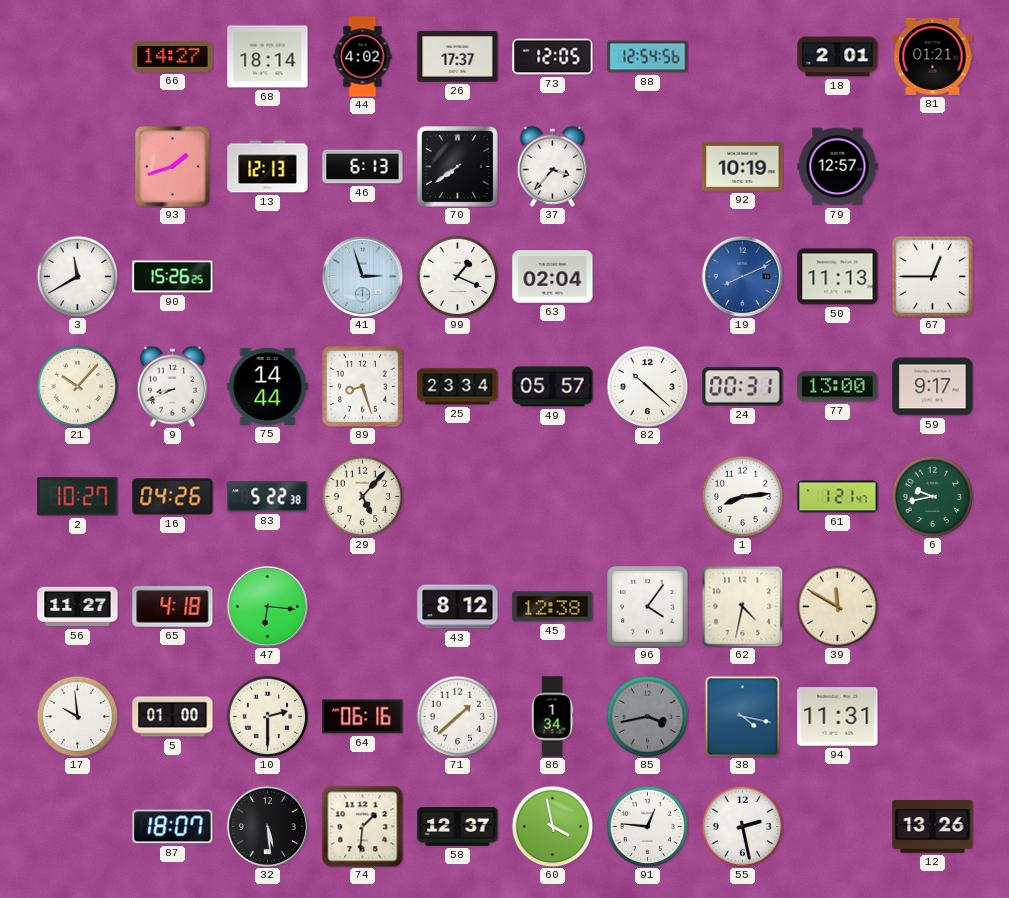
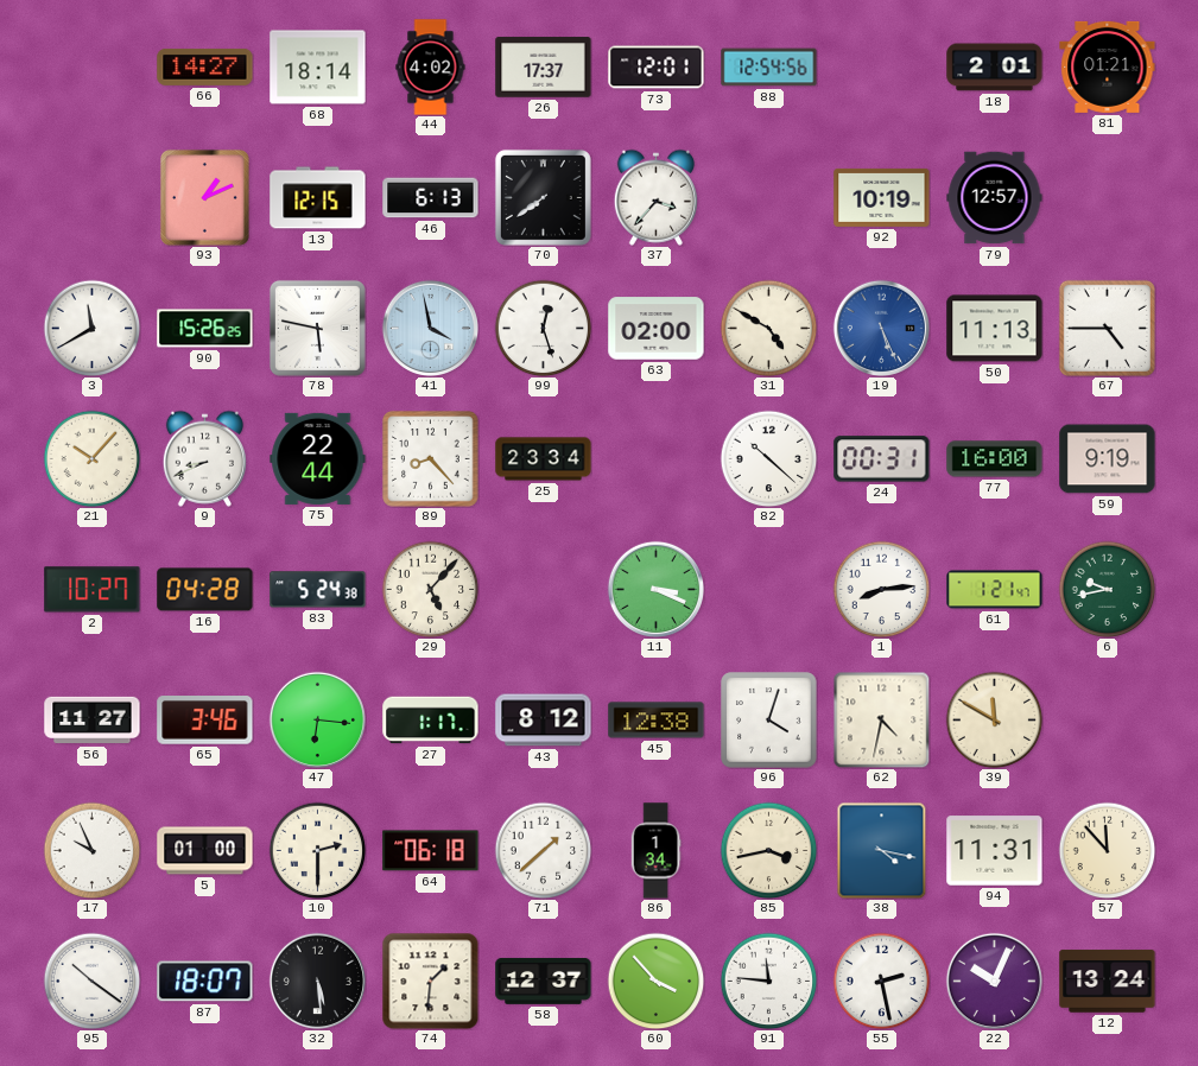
73: 12:05 -> 12:01 (657, 68)
93: 1:42 -> 1:11 (204, 197)
13: 12:13 -> 12:15 (318, 198)
78: none -> 5:47 (317, 328)
41: 2:57 -> 3:58 (430, 328)
99: 1:19 -> 12:27 (543, 328)
63: 02:04 -> 02:00 (657, 329)
31: none -> 4:50 (768, 328)
19: 8:11 -> 5:26 (881, 328)
67: 12:45 -> 4:45 (1107, 328)
75: 14:44 -> 22:44 (318, 458)
89: 8:27 -> 8:23 (431, 459)
49: 05:57 -> none (553, 387)
77: 13:00 -> 16:00 (995, 459)
59: 9:17 -> 9:19 (1108, 459)
16: 04:26 -> 04:28 (205, 590)
83: 5:22 -> 5:24 (318, 590)
11: none -> 3:19 (655, 589)
65: 4:18 -> 3:46 (205, 721)
27: none -> 1:17 (431, 721)
96: 4:06 -> 4:03 (769, 721)
17: 9:59 -> 9:56 (91, 850)
64: 06:16 -> 06:18 (431, 851)
85 dial: grey -> cream (768, 850)
57: none -> 11:53 (1107, 850)
95: none -> 10:21 (91, 981)
60: 3:58 -> 3:53 (655, 981)
91: 12:46 -> 11:46 (768, 981)
22: none -> 10:04 (994, 981)
12: 13:26 -> 13:24 (1108, 982)
